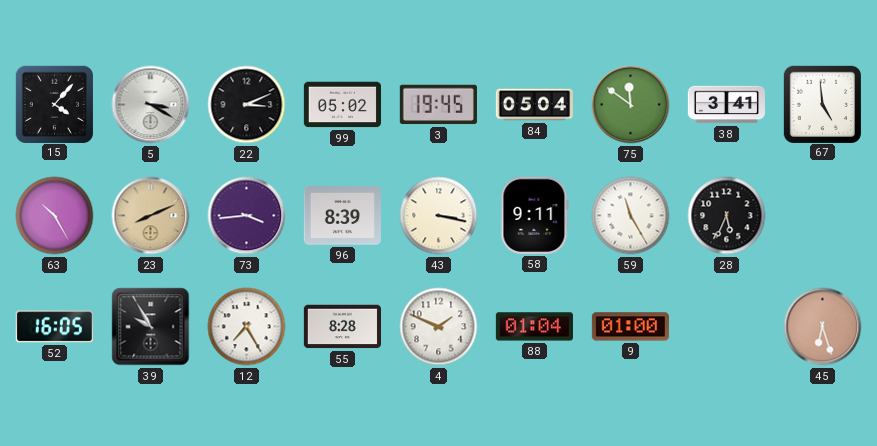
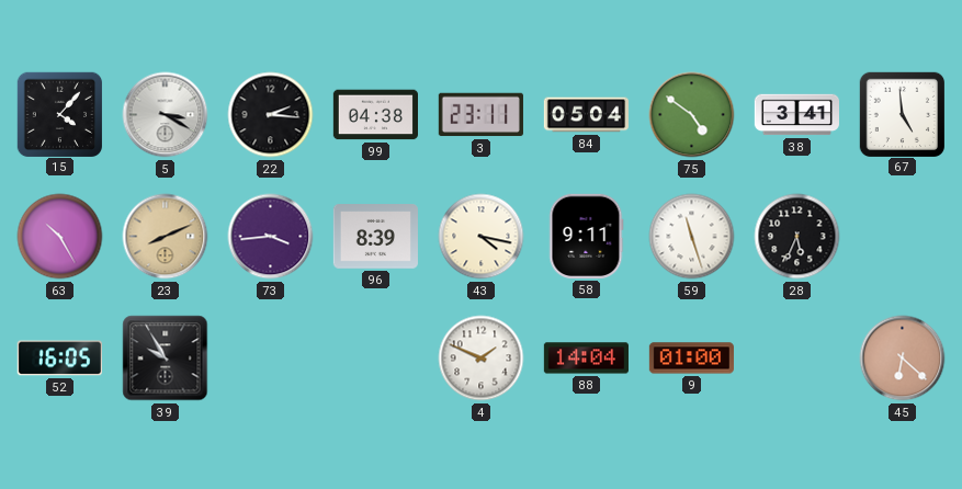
22: 3:11 -> 2:16 (271, 115)
99: 05:02 -> 04:38 (375, 115)
3: 19:45 -> 23:11 (480, 115)
75: 11:51 -> 4:51 (692, 115)
43: 3:17 -> 4:17 (482, 237)
59: 11:25 -> 11:27 (692, 237)
12: 7:25 -> none (247, 327)
55: 8:28 -> none (342, 327)
88: 01:04 -> 14:04 (586, 359)
45: 6:27 -> 6:22 (903, 359)
